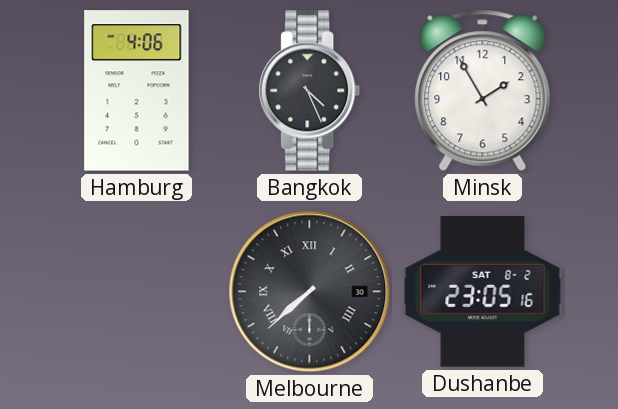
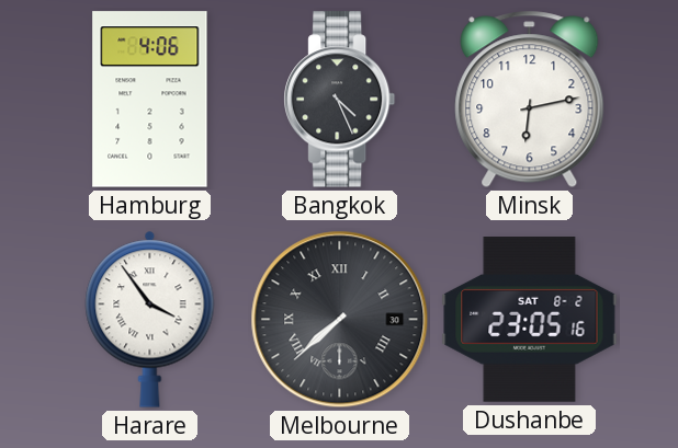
Minsk: 1:55 -> 6:13 (530, 100)
Harare: none -> 3:54 (150, 319)
